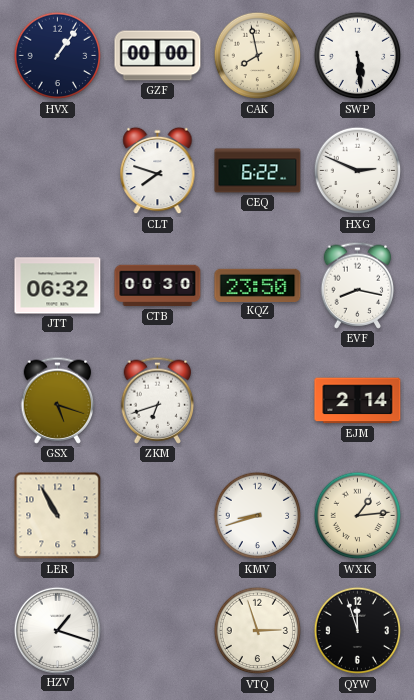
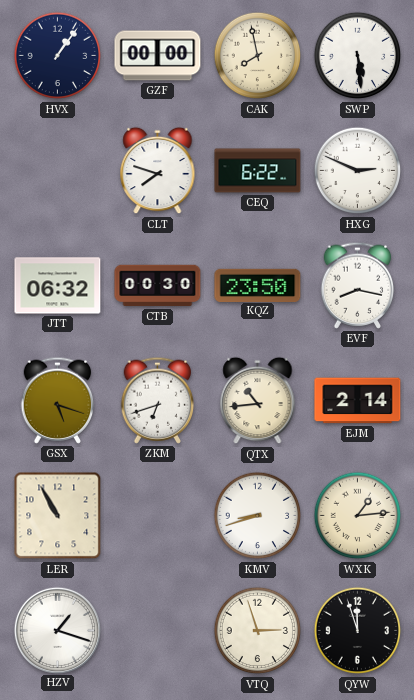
QTX: none -> 10:44 (258, 401)
